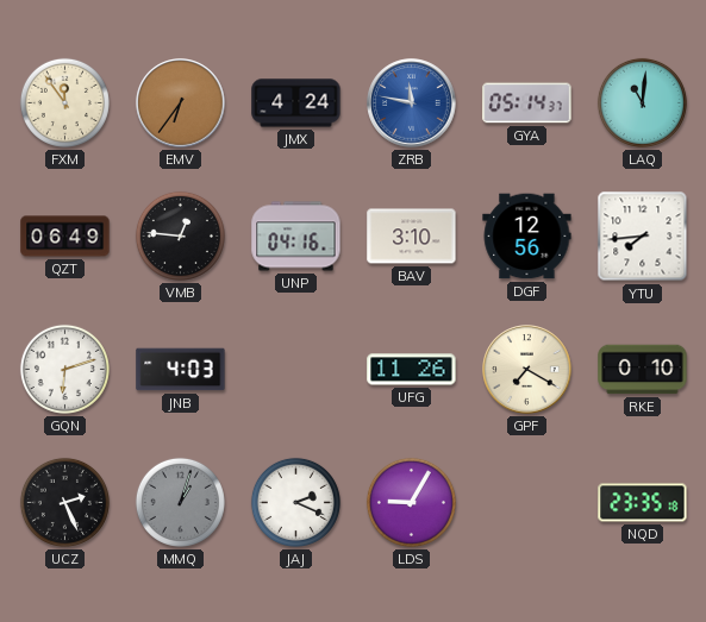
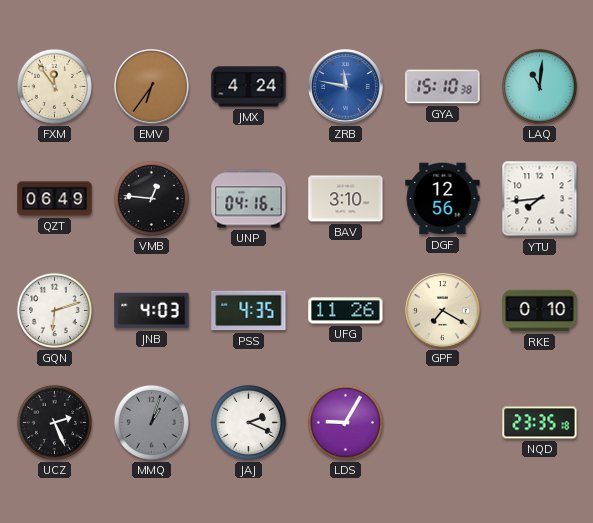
GYA: 05:14 -> 15:10 (443, 87)
PSS: none -> 4:35 (249, 311)
